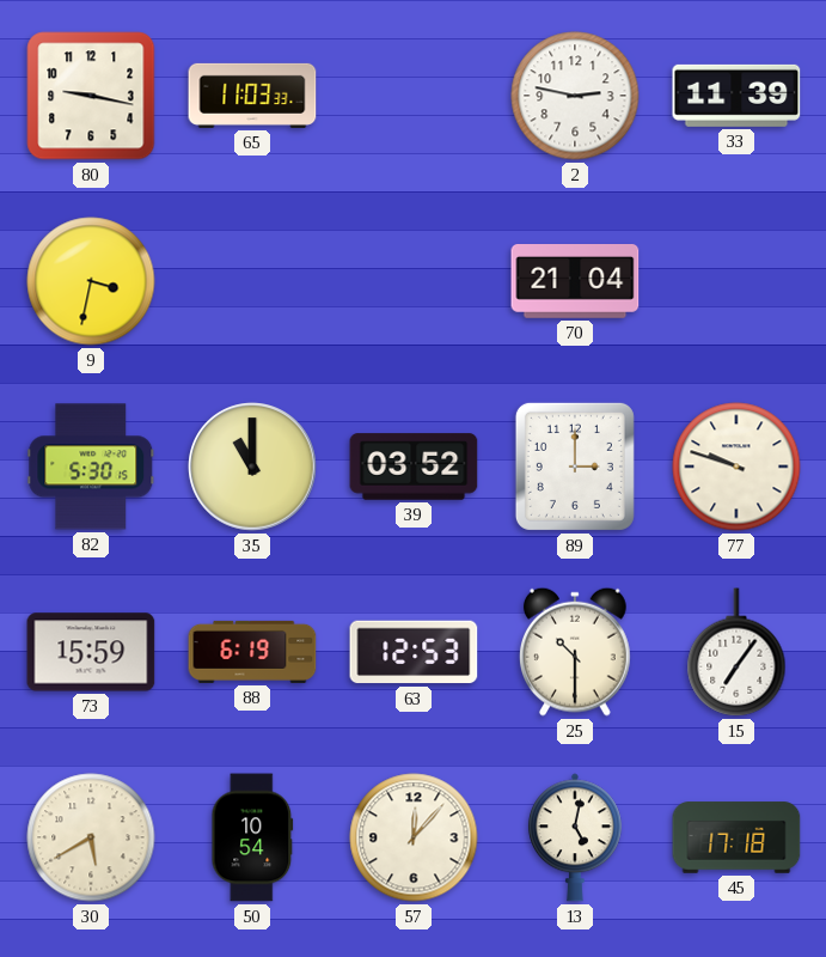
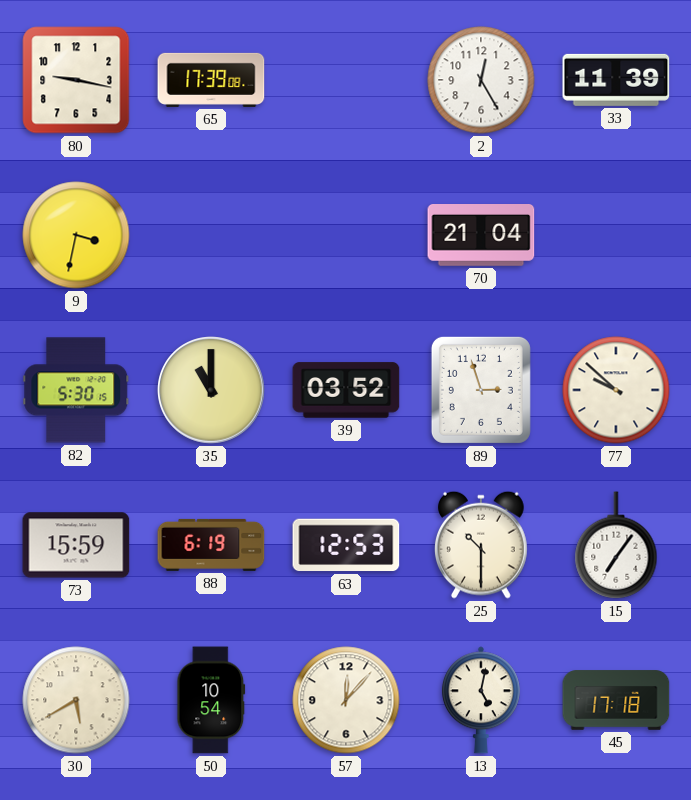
65: 11:03 -> 17:39 (211, 80)
2: 2:47 -> 12:25 (481, 80)
89: 3:00 -> 2:57 (481, 390)
77: 9:48 -> 9:52 (616, 390)
